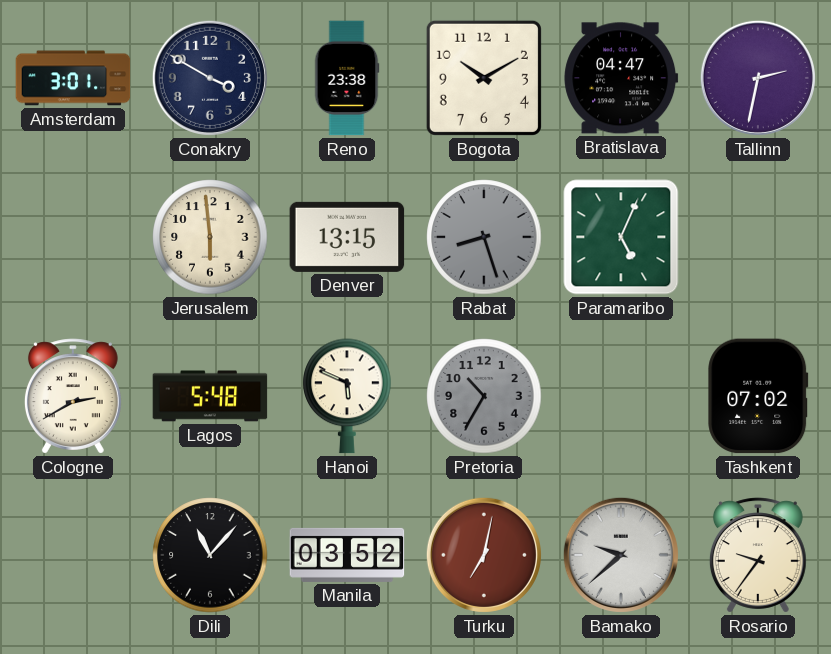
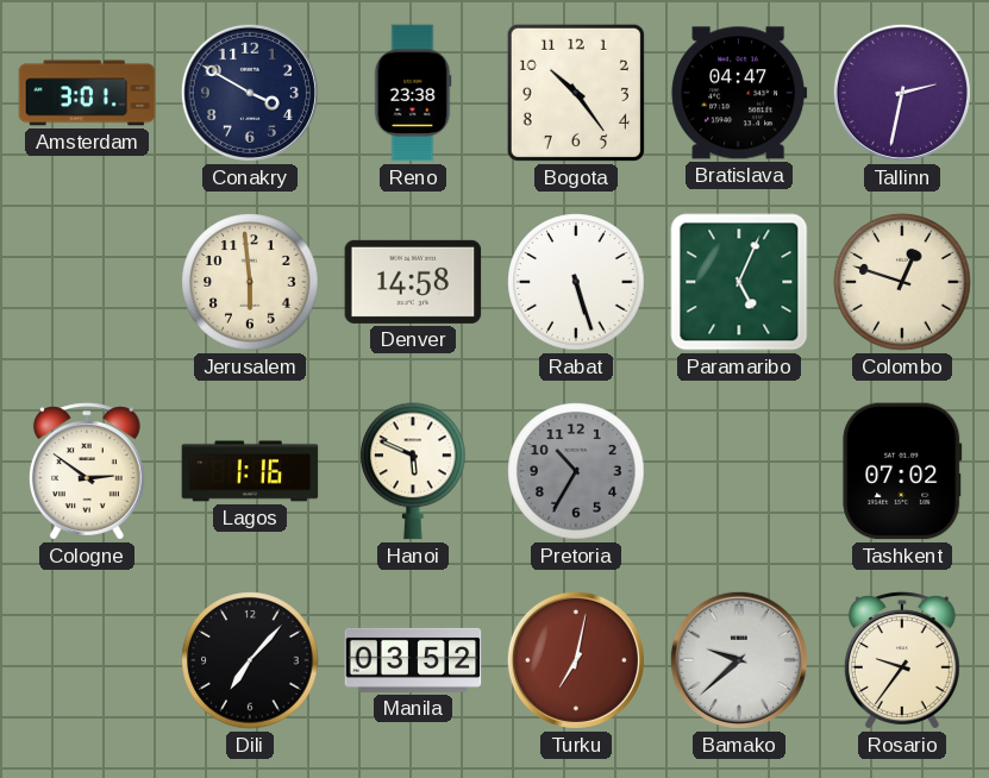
Bogota: 10:10 -> 10:24 (576, 93)
Denver: 13:15 -> 14:58 (413, 282)
Rabat: 8:27 -> 5:27 (576, 282)
Rabat dial: grey -> white (576, 282)
Colombo: none -> 12:48 (902, 282)
Cologne: 2:40 -> 2:51 (87, 471)
Lagos: 5:48 -> 1:16 (250, 471)
Dili: 11:07 -> 7:07 (250, 660)
